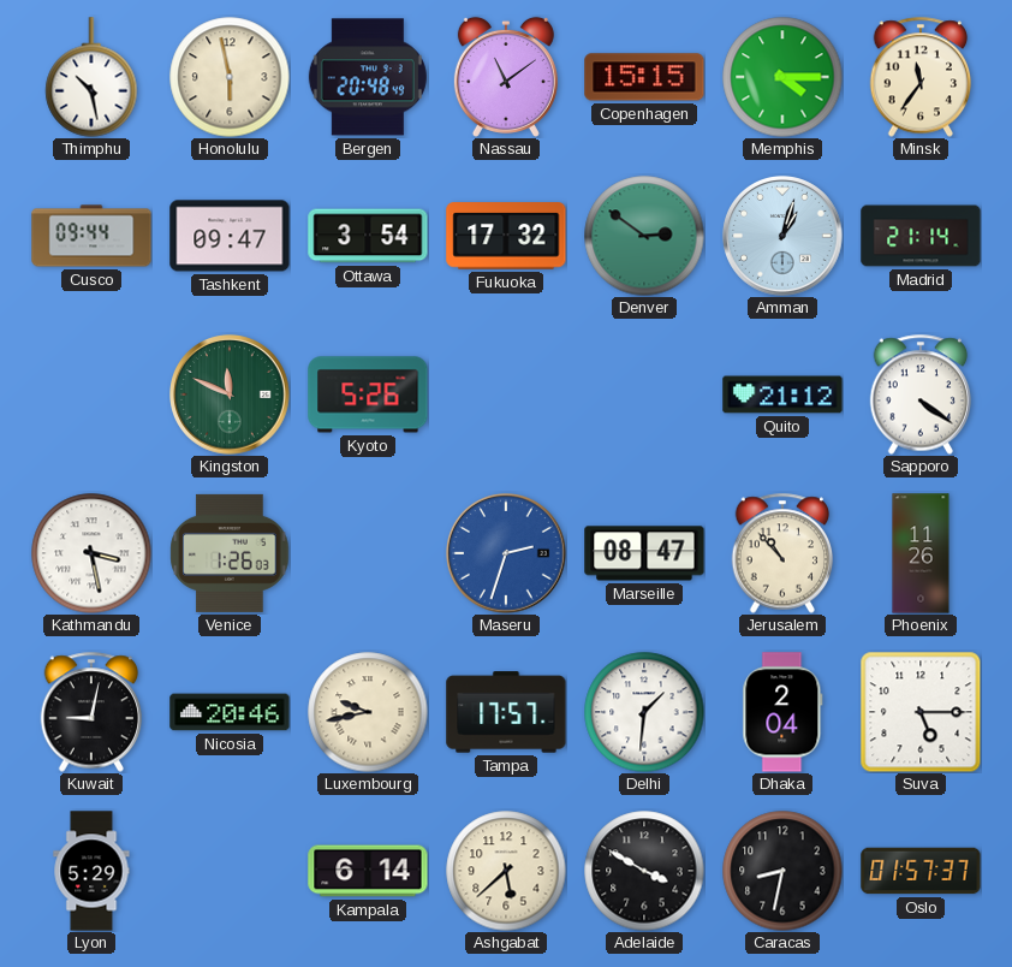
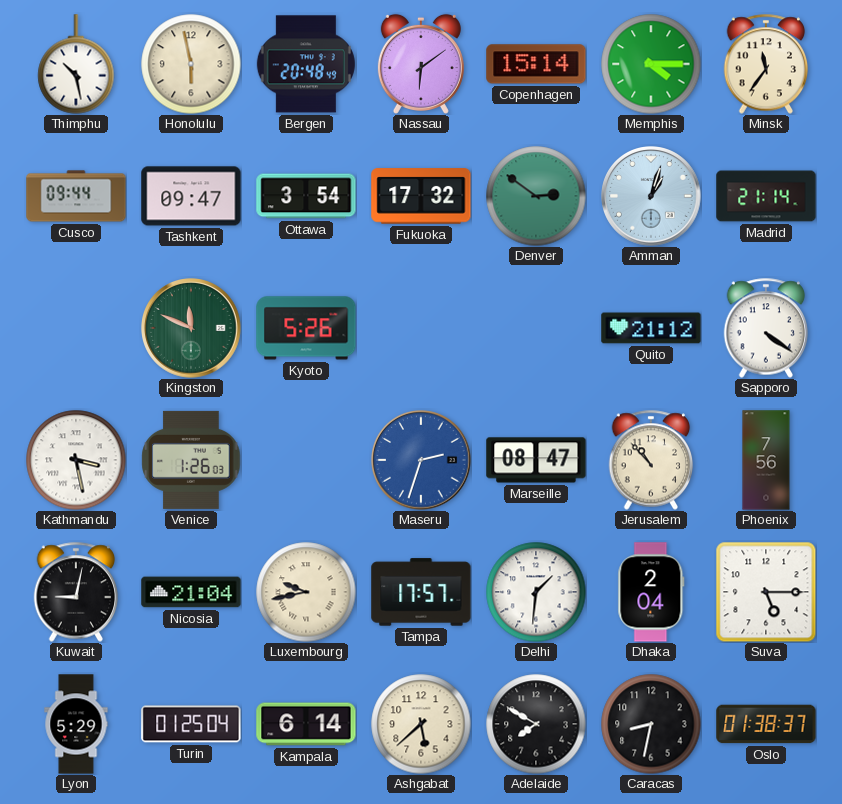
Nassau: 11:09 -> 6:09 (421, 64)
Copenhagen: 15:15 -> 15:14 (536, 64)
Phoenix: 11:26 -> 7:56 (766, 460)
Nicosia: 20:46 -> 21:04 (191, 592)
Turin: none -> 01:25 (191, 724)
Adelaide: 3:50 -> 7:50 (536, 724)
Oslo: 01:57 -> 01:38 (766, 724)
